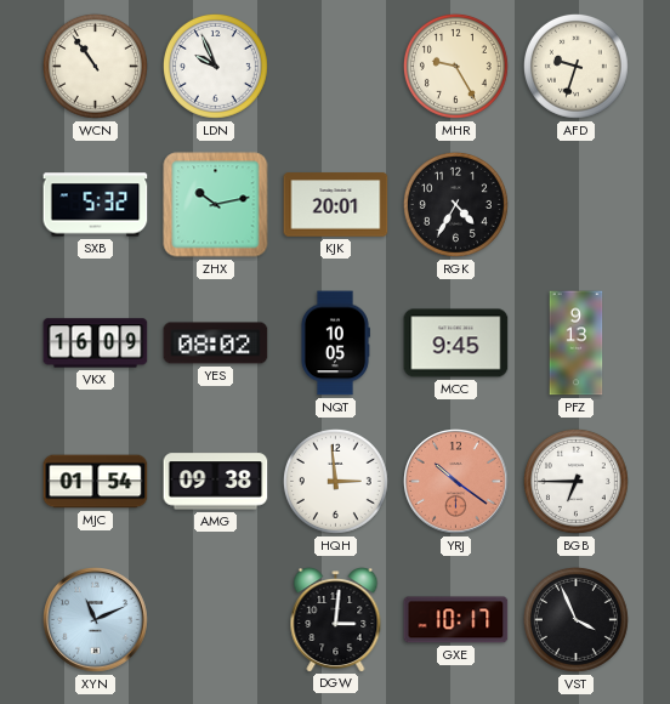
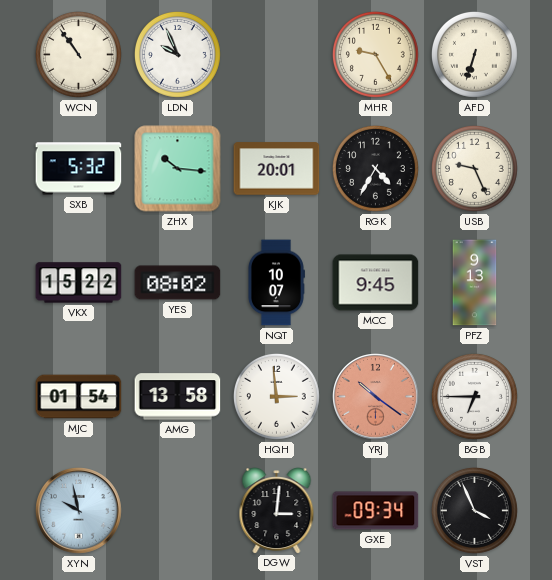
AFD: 9:33 -> 6:33 (474, 54)
ZHX: 10:13 -> 10:16 (178, 169)
USB: none -> 9:26 (474, 168)
VKX: 16:09 -> 15:22 (79, 283)
NQT: 10:05 -> 10:07 (276, 283)
AMG: 09:38 -> 13:58 (178, 397)
XYN: 11:11 -> 9:58 (79, 511)
GXE: 10:17 -> 09:34 (376, 511)
